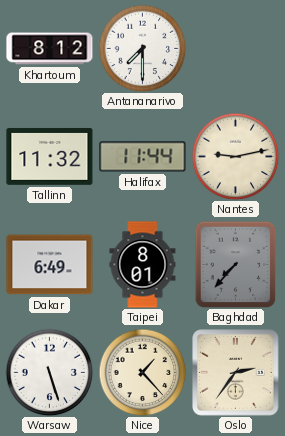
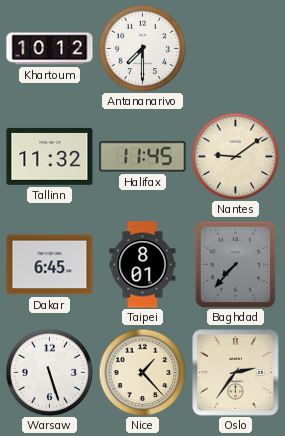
Khartoum: 8:12 -> 10:12 (50, 49)
Halifax: 11:44 -> 11:45 (143, 157)
Nantes: 9:13 -> 9:09 (235, 156)
Dakar: 6:49 -> 6:45 (50, 265)
